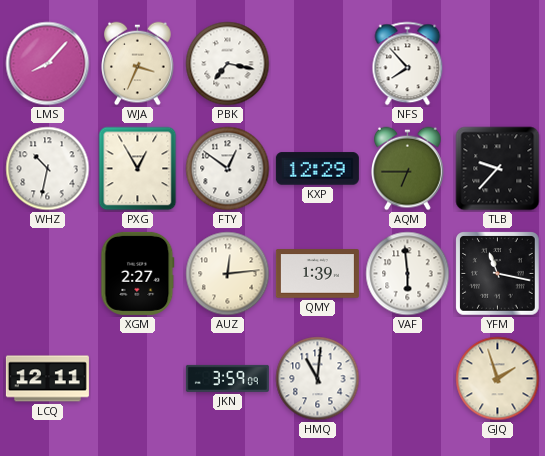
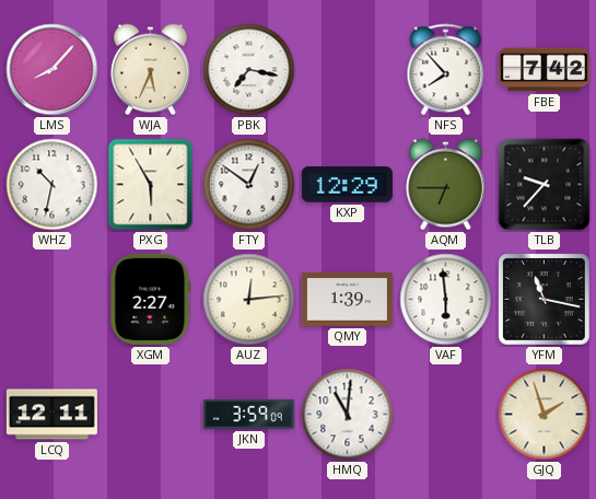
WJA: 3:34 -> 5:34 (151, 70)
FBE: none -> 7:42 (544, 70)
PXG: 12:55 -> 5:55 (151, 185)
